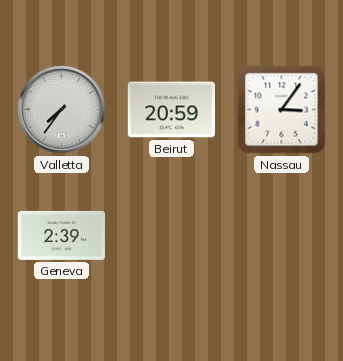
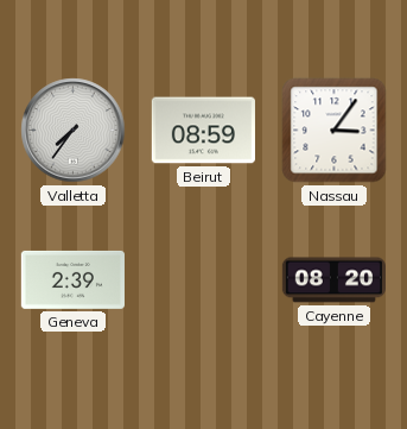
Beirut: 20:59 -> 08:59 (203, 131)
Cayenne: none -> 08:20 (333, 280)
